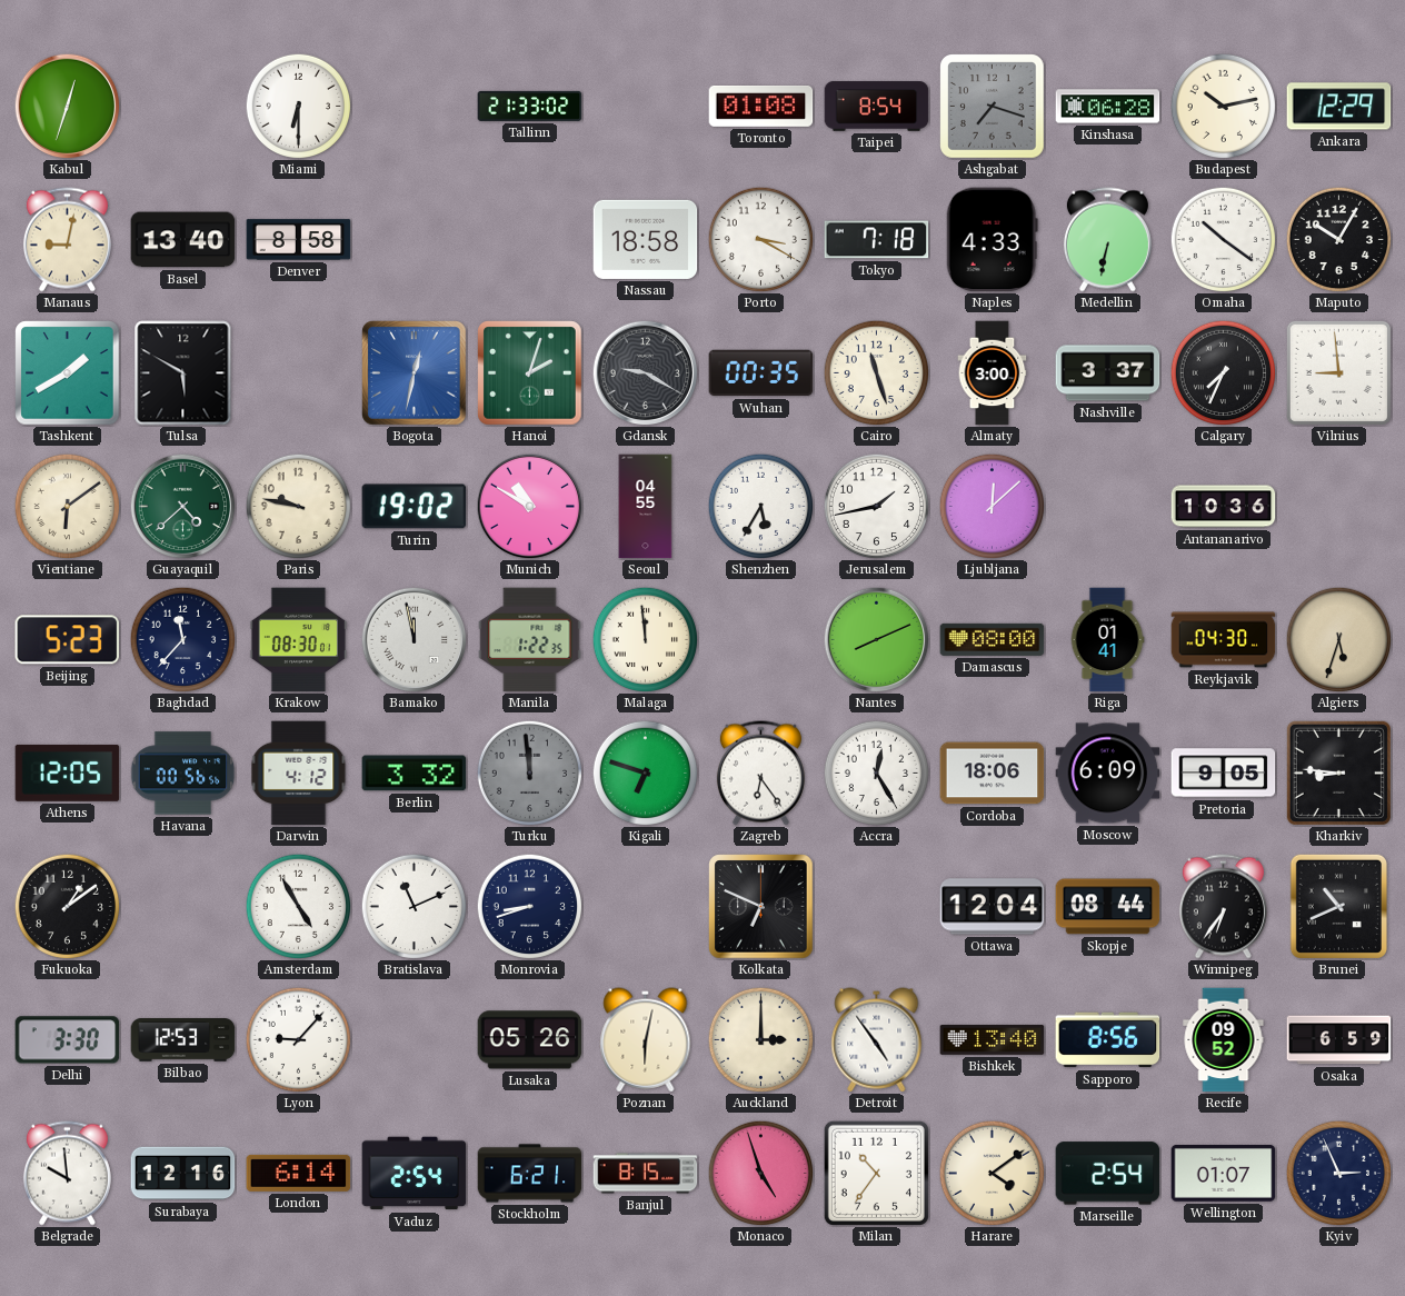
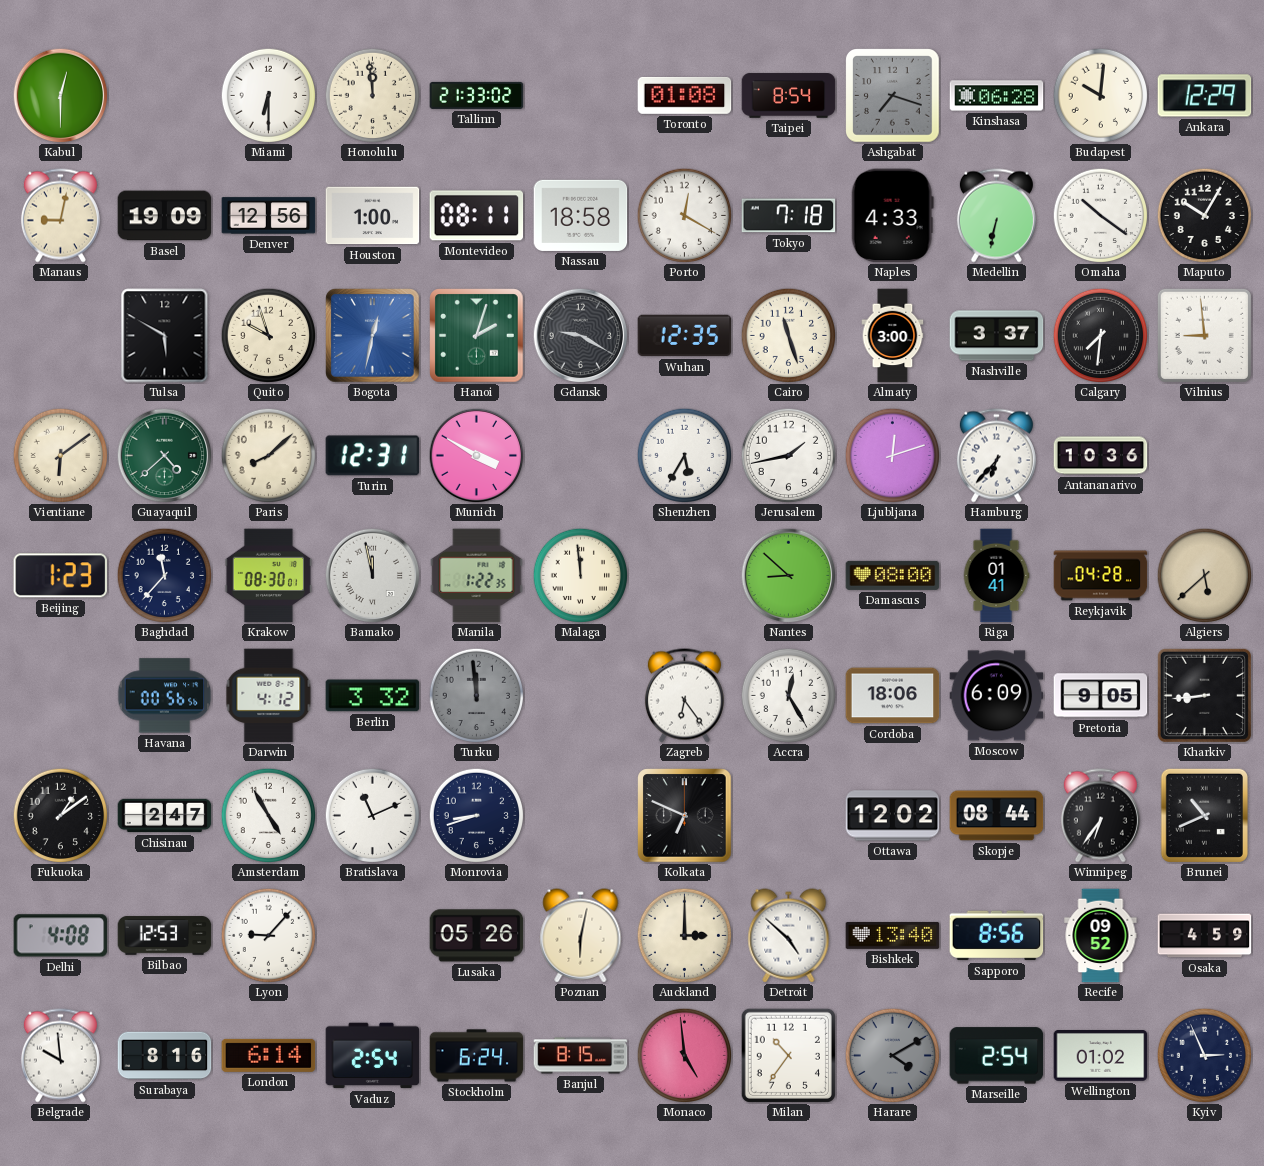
Kabul: 12:33 -> 12:30 (60, 95)
Honolulu: none -> 11:59 (372, 95)
Budapest: 10:13 -> 10:01 (1100, 95)
Basel: 13:40 -> 19:09 (165, 216)
Denver: 8:58 -> 12:56 (269, 216)
Houston: none -> 1:00 (373, 216)
Montevideo: none -> 08:11 (477, 216)
Porto: 3:20 -> 12:20 (684, 215)
Tashkent: 1:40 -> none (68, 373)
Quito: none -> 9:57 (268, 335)
Wuhan: 00:35 -> 12:35 (685, 336)
Calgary: 7:34 -> 7:31 (1100, 335)
Paris: 9:47 -> 8:08 (268, 455)
Turin: 19:02 -> 12:31 (373, 456)
Munich: 10:50 -> 3:50 (476, 455)
Seoul: 04:55 -> none (646, 507)
Ljubljana: 12:08 -> 12:12 (892, 455)
Hamburg: none -> 6:37 (996, 456)
Beijing: 5:23 -> 1:23 (61, 576)
Nantes: 8:11 -> 8:52 (788, 575)
Reykjavik: 04:30 -> 04:28 (1101, 576)
Algiers: 5:33 -> 5:38 (1204, 575)
Athens: 12:05 -> none (68, 772)
Kigali: 6:48 -> none (645, 772)
Kharkiv: 8:46 -> 8:44 (1204, 695)
Chisinau: none -> 2:47 (165, 816)
Ottawa: 12:04 -> 12:02 (893, 816)
Delhi: 3:30 -> 4:08 (61, 936)
Detroit: 4:54 -> 4:52 (789, 936)
Osaka: 6:59 -> 4:59 (1205, 936)
Surabaya: 12:16 -> 8:16 (165, 1056)
Stockholm: 6:21 -> 6:24 (477, 1056)
Monaco: 4:57 -> 4:59 (684, 1055)
Harare: 4:09 -> 4:10 (892, 1055)
Harare dial: cream -> grey (892, 1055)
Wellington: 01:07 -> 01:02 (1101, 1056)
